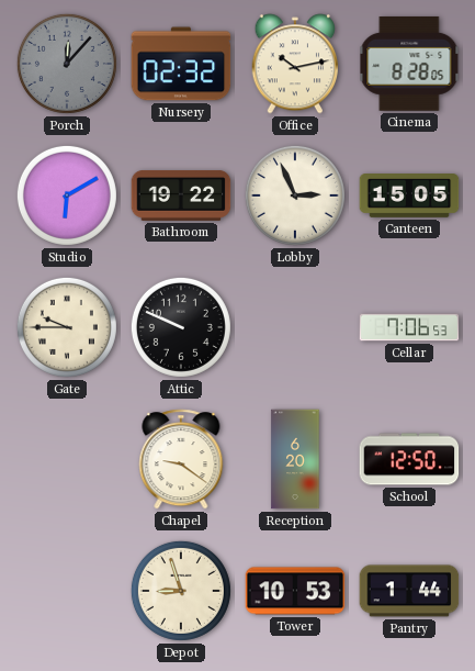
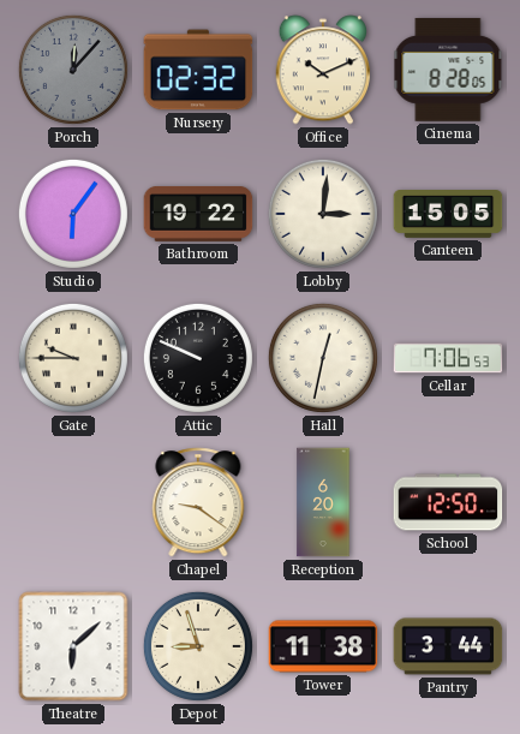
Office: 10:13 -> 10:11 (322, 70)
Studio: 6:10 -> 6:06 (73, 214)
Lobby: 2:56 -> 3:01 (323, 214)
Hall: none -> 12:32 (323, 358)
Theatre: none -> 6:08 (73, 646)
Tower: 10:53 -> 11:38 (323, 646)
Pantry: 1:44 -> 3:44 (448, 646)
